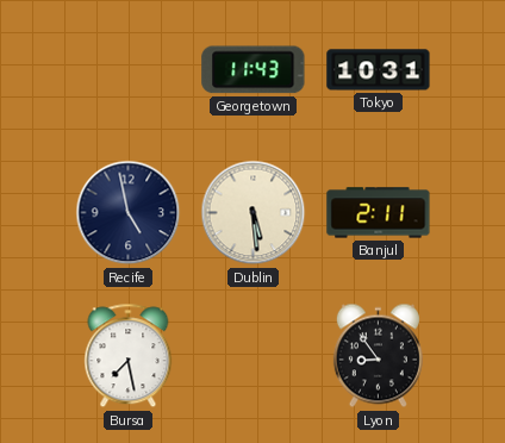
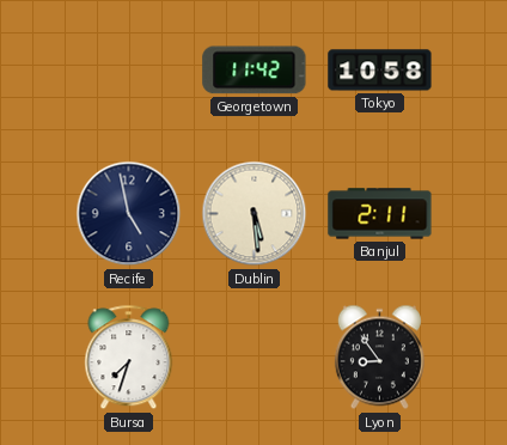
Georgetown: 11:43 -> 11:42 (255, 71)
Tokyo: 10:31 -> 10:58 (380, 71)
Bursa: 7:28 -> 7:33 (129, 358)
